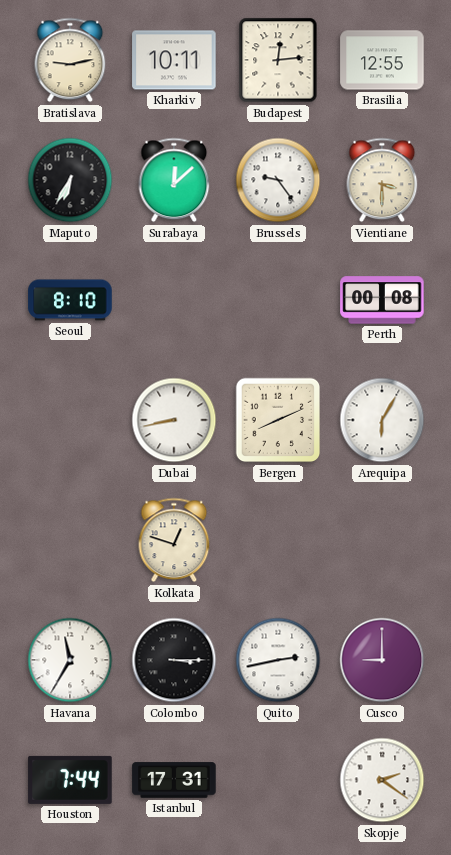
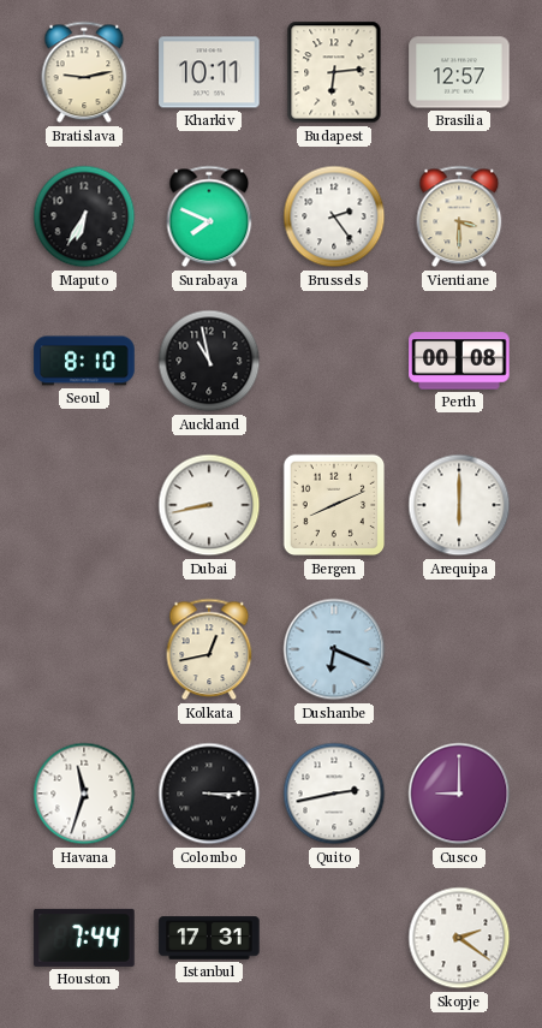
Budapest: 12:14 -> 6:14 (334, 72)
Brasilia: 12:55 -> 12:57 (459, 72)
Surabaya: 12:08 -> 7:49 (209, 216)
Brussels: 9:24 -> 2:24 (334, 216)
Auckland: none -> 10:58 (209, 361)
Arequipa: 6:05 -> 6:00 (459, 505)
Kolkata: 12:48 -> 12:43 (209, 649)
Dushanbe: none -> 6:19 (334, 649)
Havana: 11:35 -> 11:33 (84, 794)
